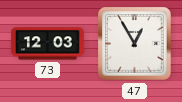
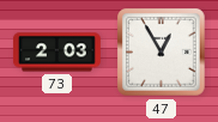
73: 12:03 -> 2:03 (57, 53)
